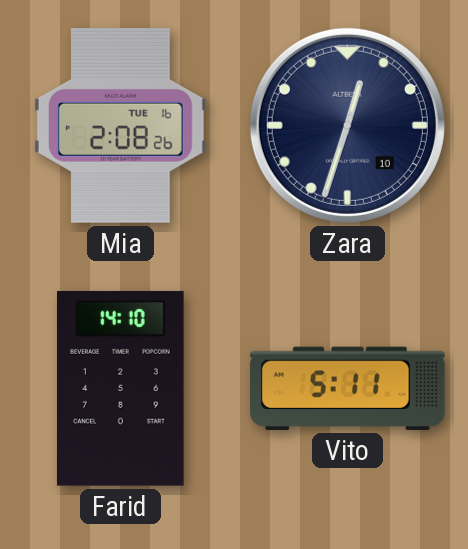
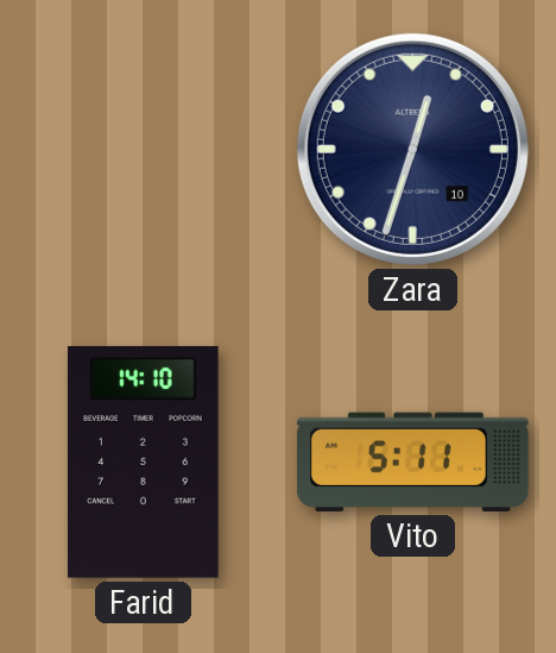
Mia: 2:08 -> none (120, 125)
